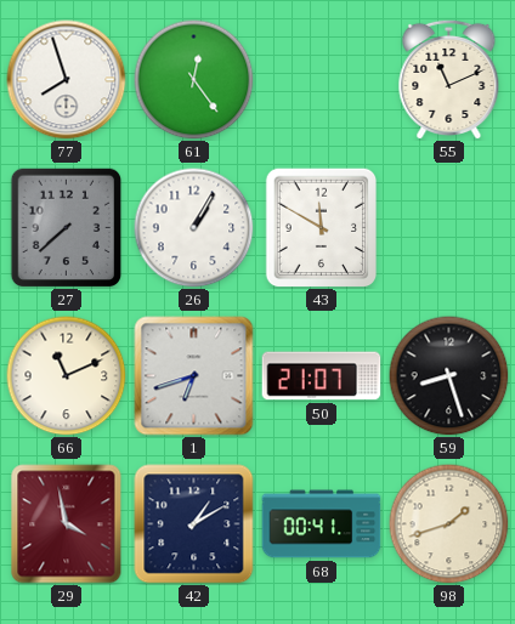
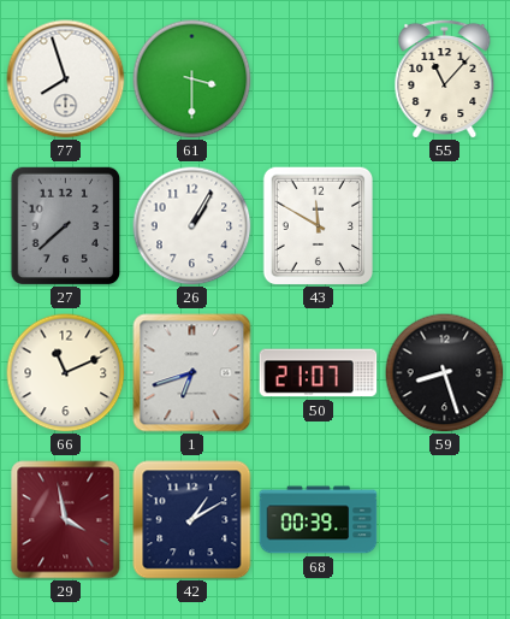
61: 12:24 -> 3:30 (192, 79)
55: 11:11 -> 11:07 (445, 78)
68: 00:41 -> 00:39 (319, 520)
98: 1:42 -> none (449, 524)
